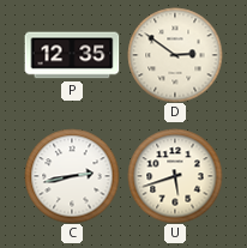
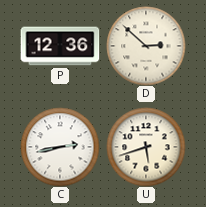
P: 12:35 -> 12:36 (60, 46)
D: 2:51 -> 2:52 (146, 46)
